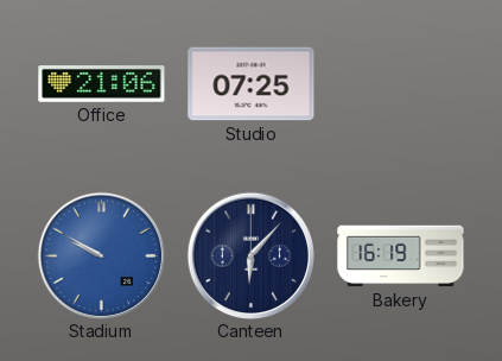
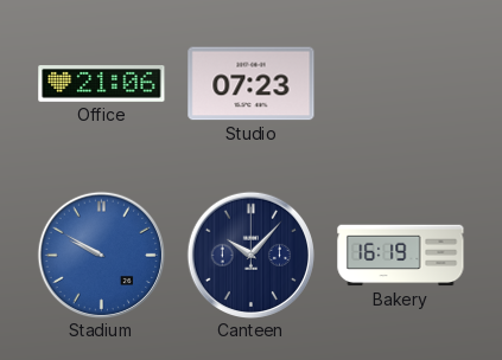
Studio: 07:25 -> 07:23 (252, 84)
Canteen: 6:07 -> 10:07 (250, 255)
